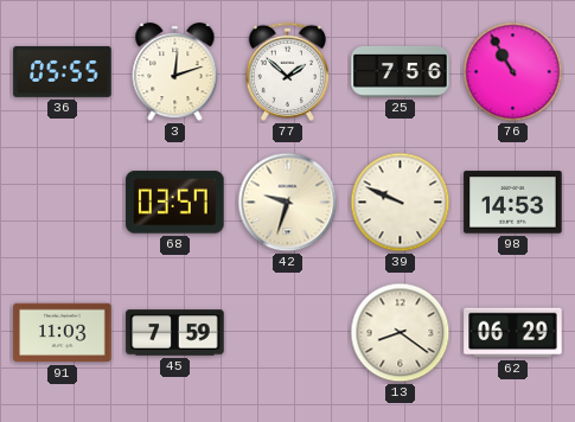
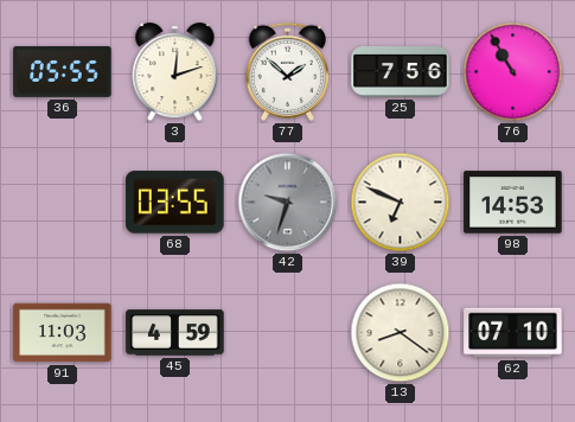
68: 03:57 -> 03:55 (175, 203)
42 dial: cream -> grey (288, 203)
39: 9:49 -> 6:49 (401, 203)
45: 7:59 -> 4:59 (175, 333)
62: 06:29 -> 07:10 (513, 333)
